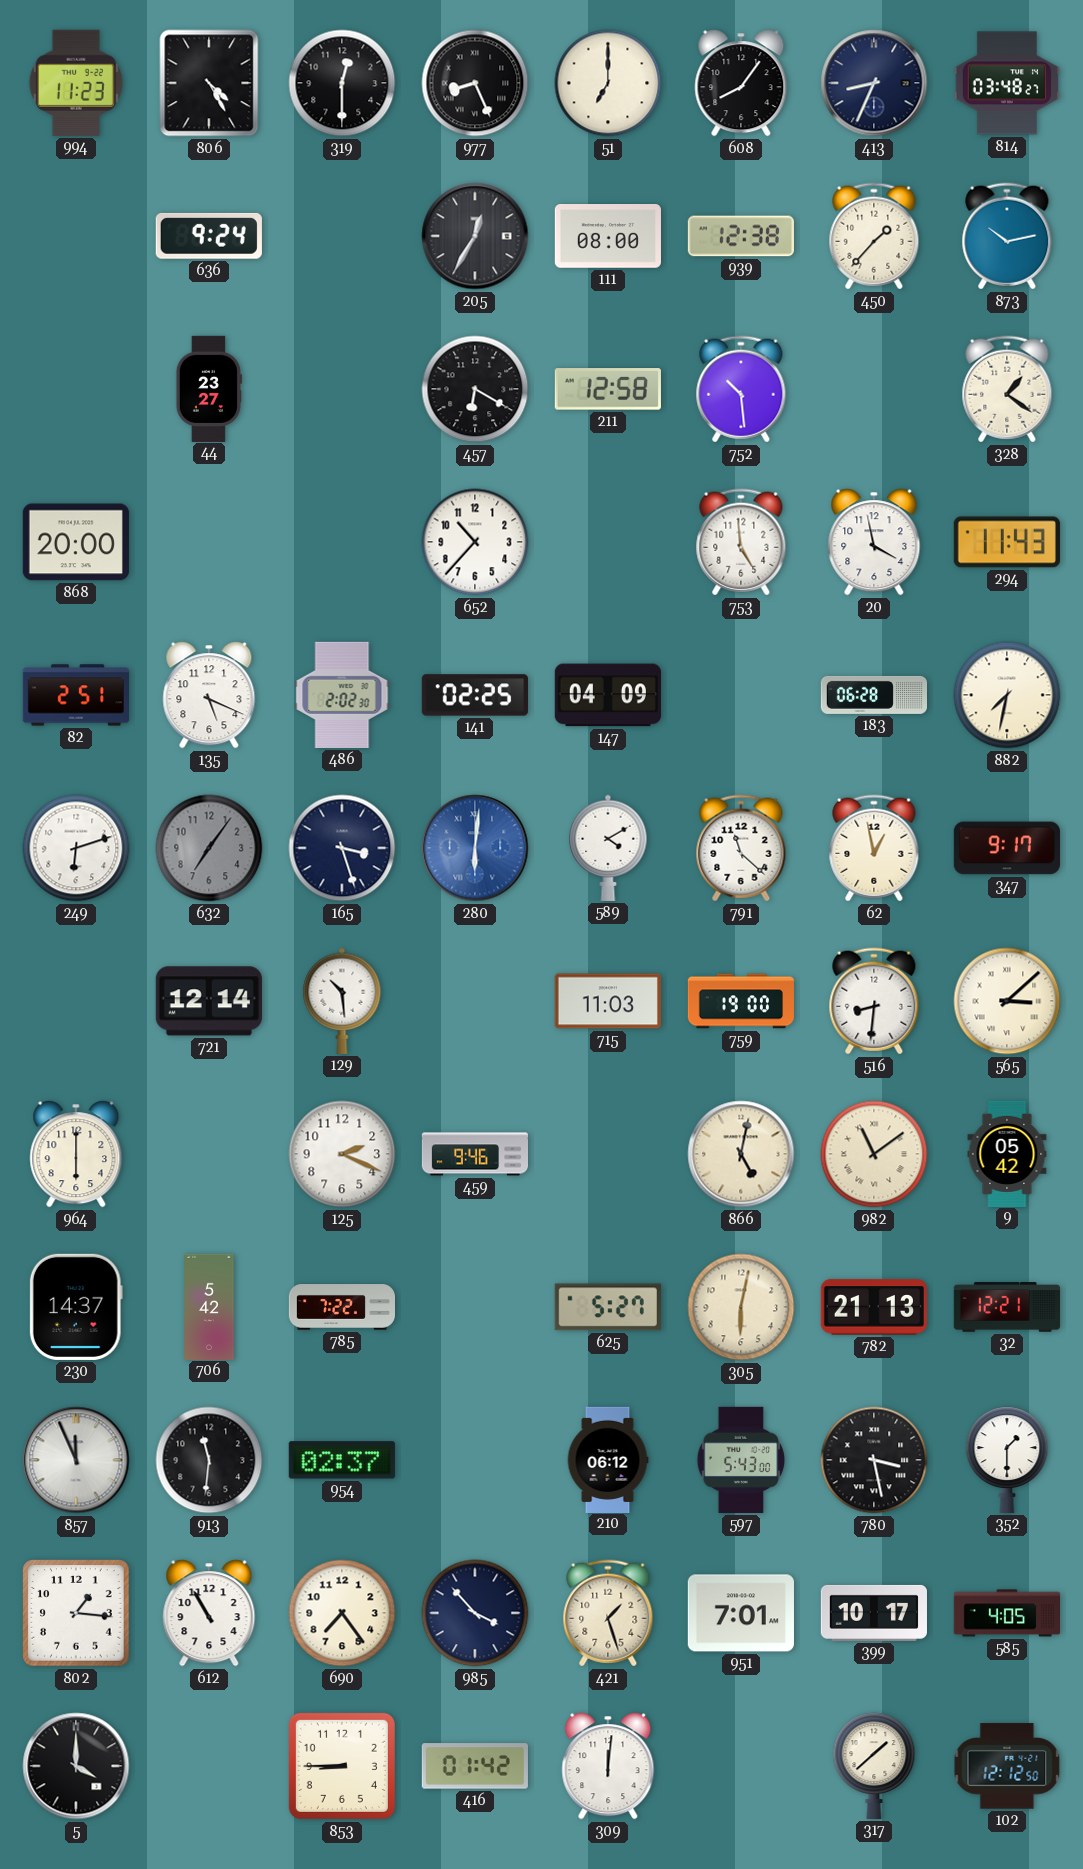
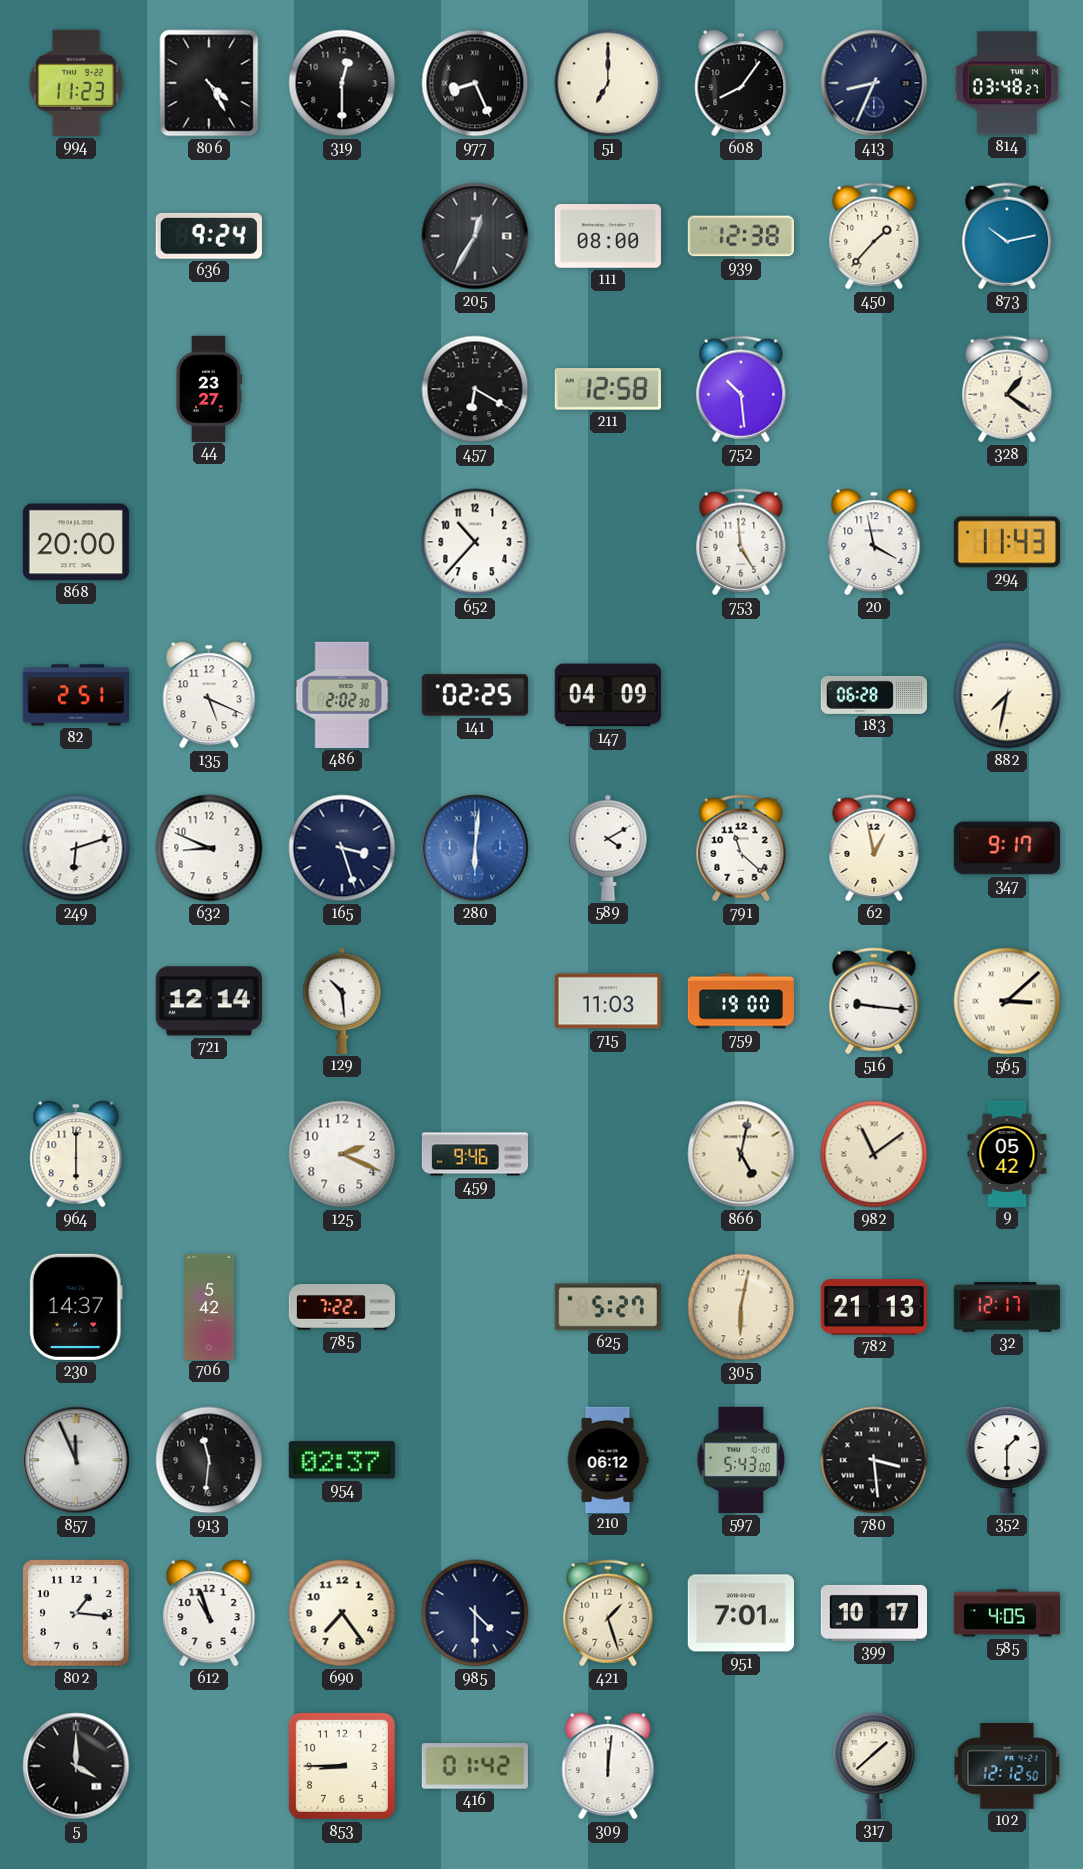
632: 7:06 -> 8:49 (209, 848)
632 dial: grey -> white (209, 848)
516: 8:31 -> 9:16 (874, 1001)
32: 12:21 -> 12:17 (1006, 1307)
780: 3:28 -> 3:29 (874, 1460)
612: 10:55 -> 10:57 (209, 1613)
985: 3:53 -> 4:30 (475, 1613)
